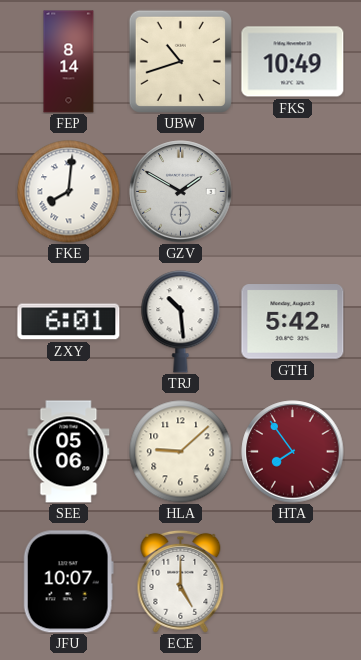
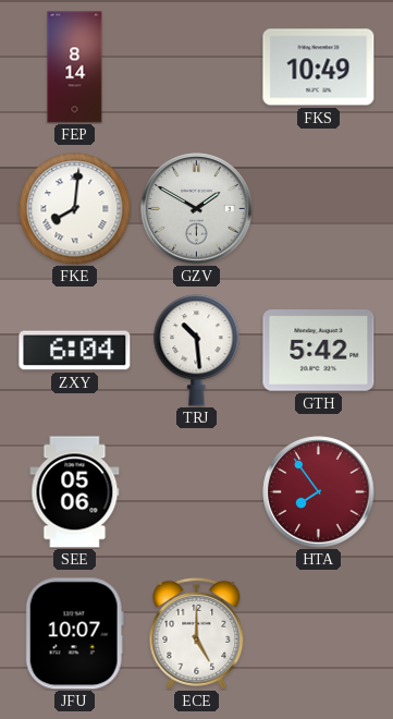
UBW: 10:42 -> none (180, 61)
ZXY: 6:01 -> 6:04 (75, 351)
HLA: 9:08 -> none (181, 452)
